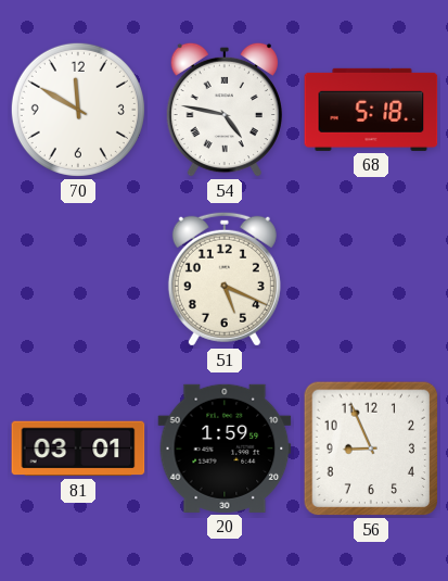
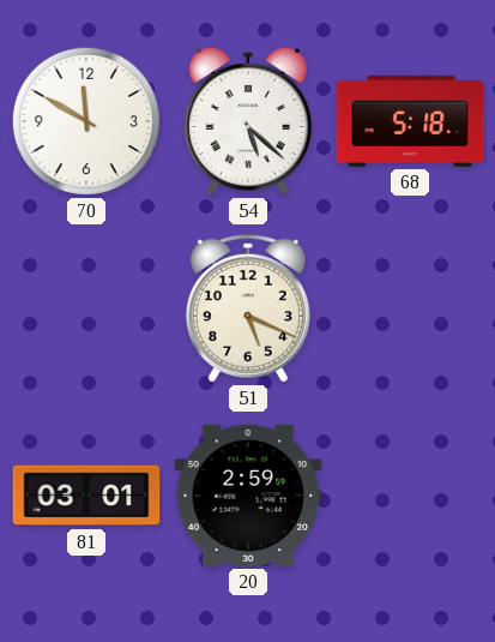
54: 4:47 -> 5:22 (248, 121)
20: 1:59 -> 2:59 (248, 496)
56: 8:56 -> none (371, 449)
